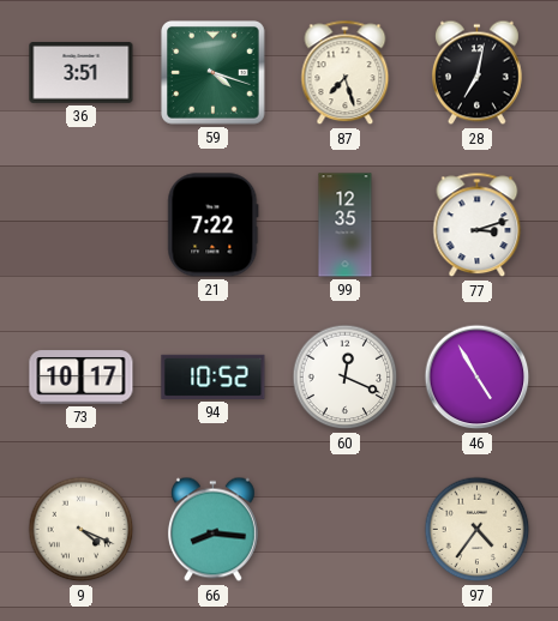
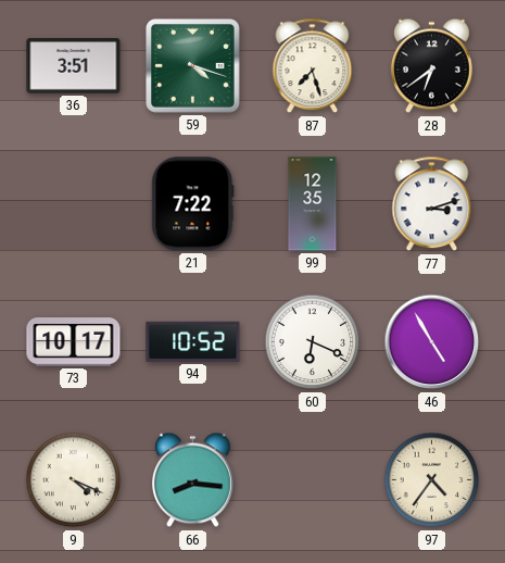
28: 7:02 -> 6:39 (431, 66)
60: 12:19 -> 6:19 (313, 342)
